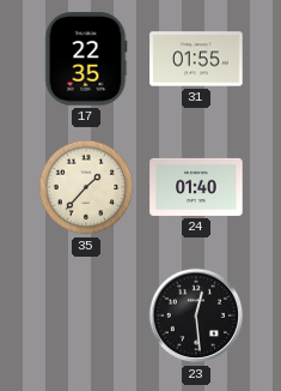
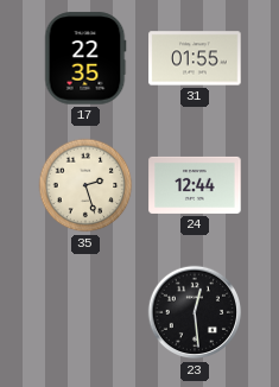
35: 1:37 -> 2:27 (85, 185)
24: 01:40 -> 12:44 (195, 185)
